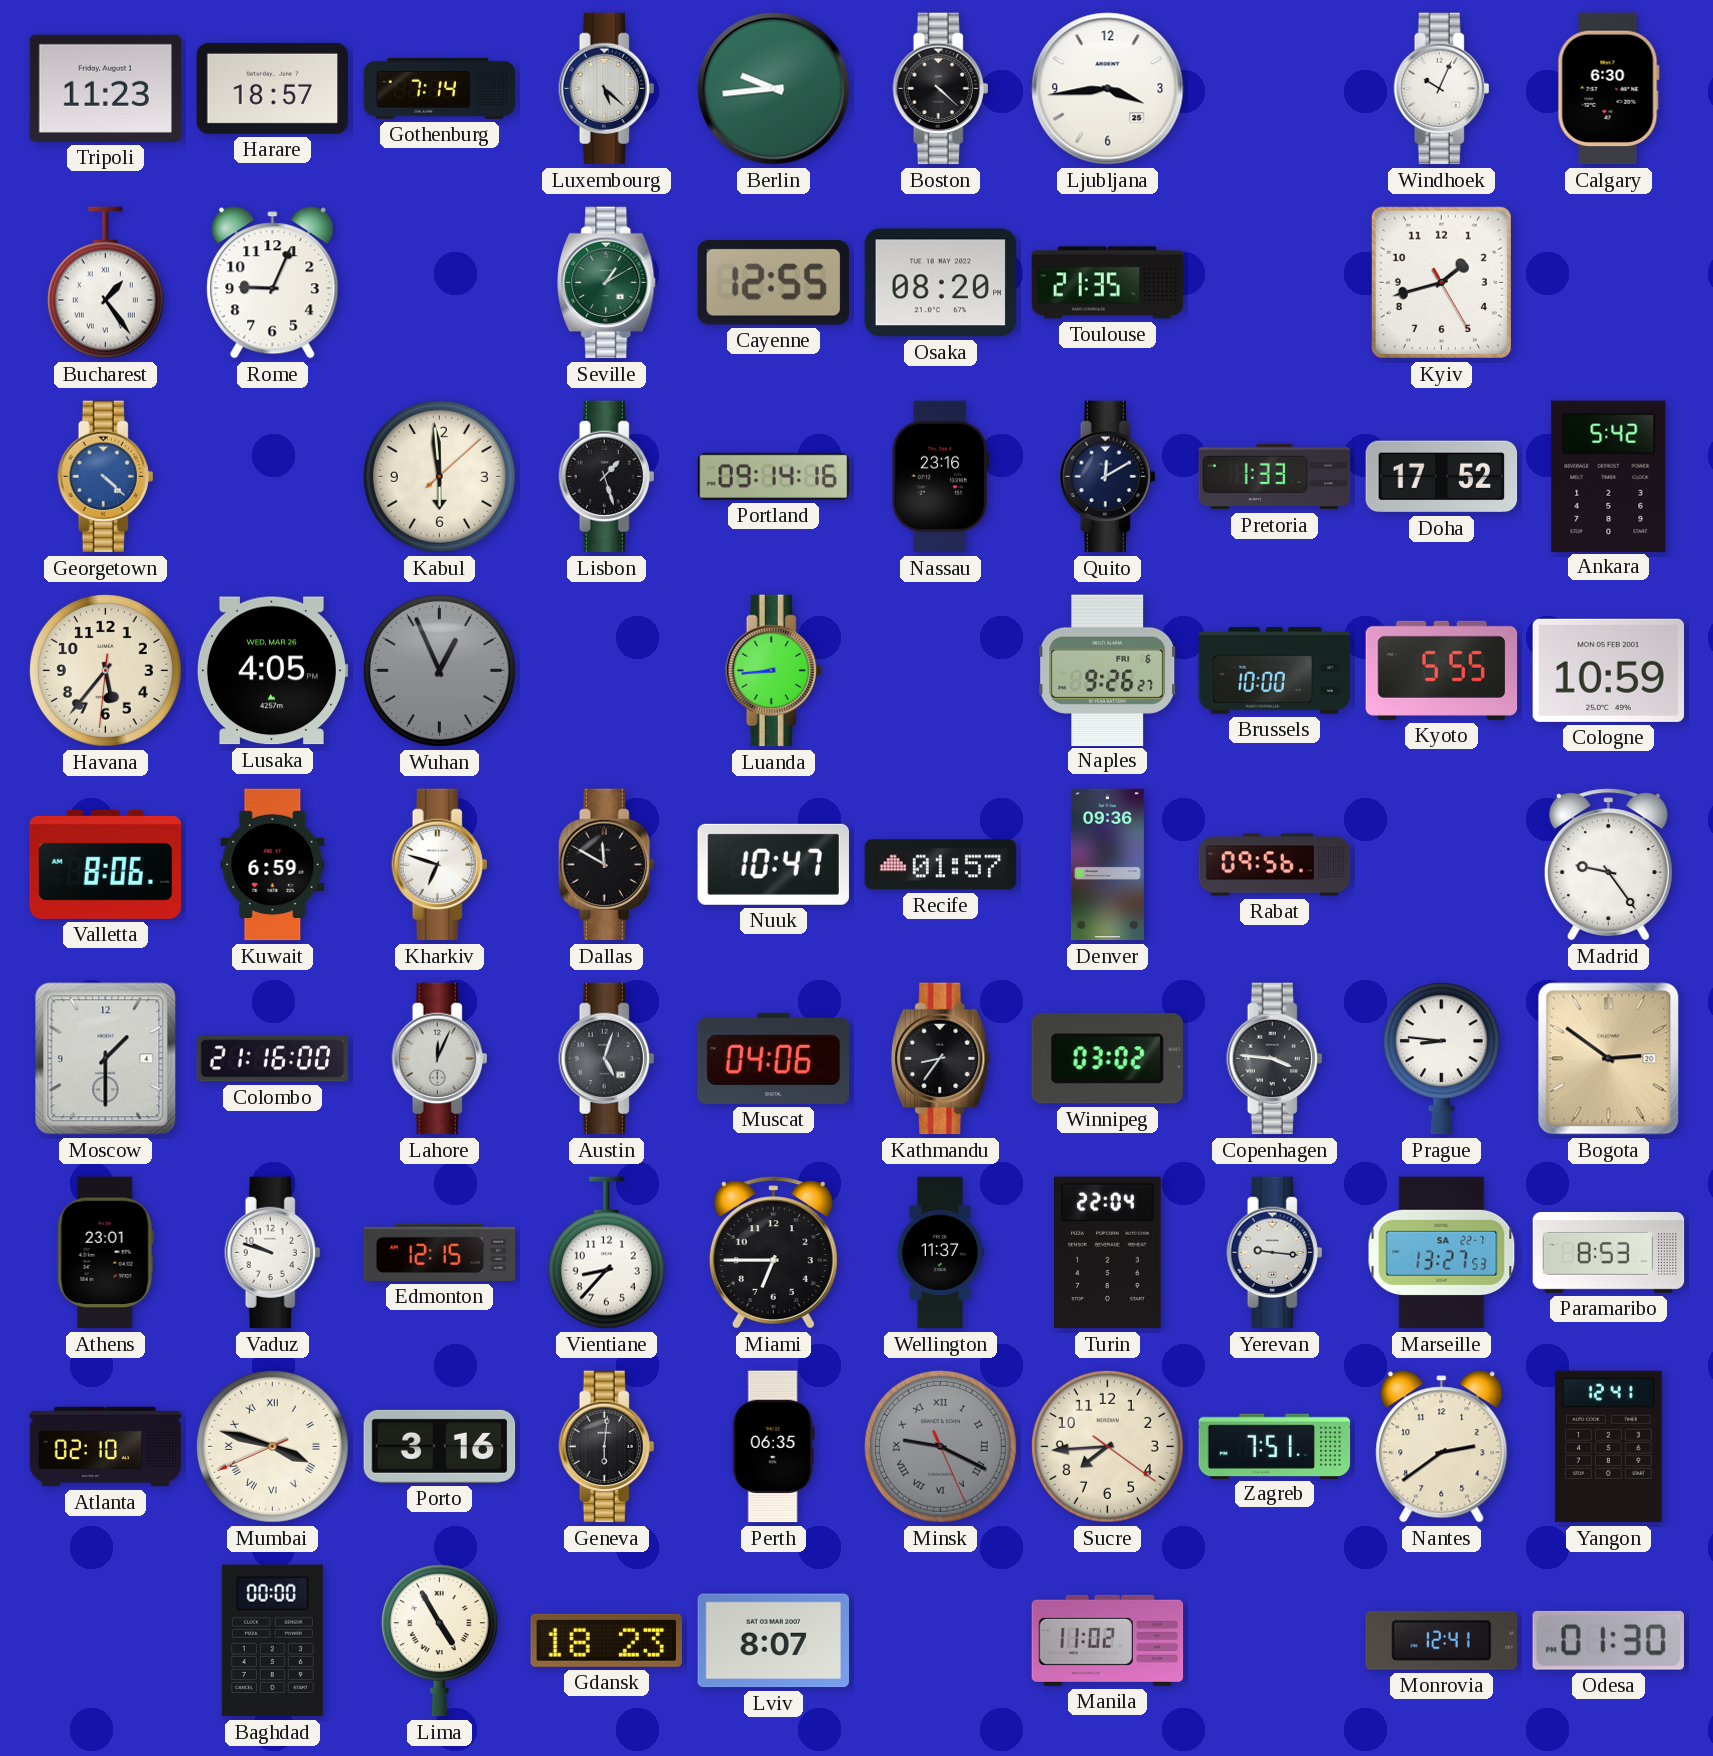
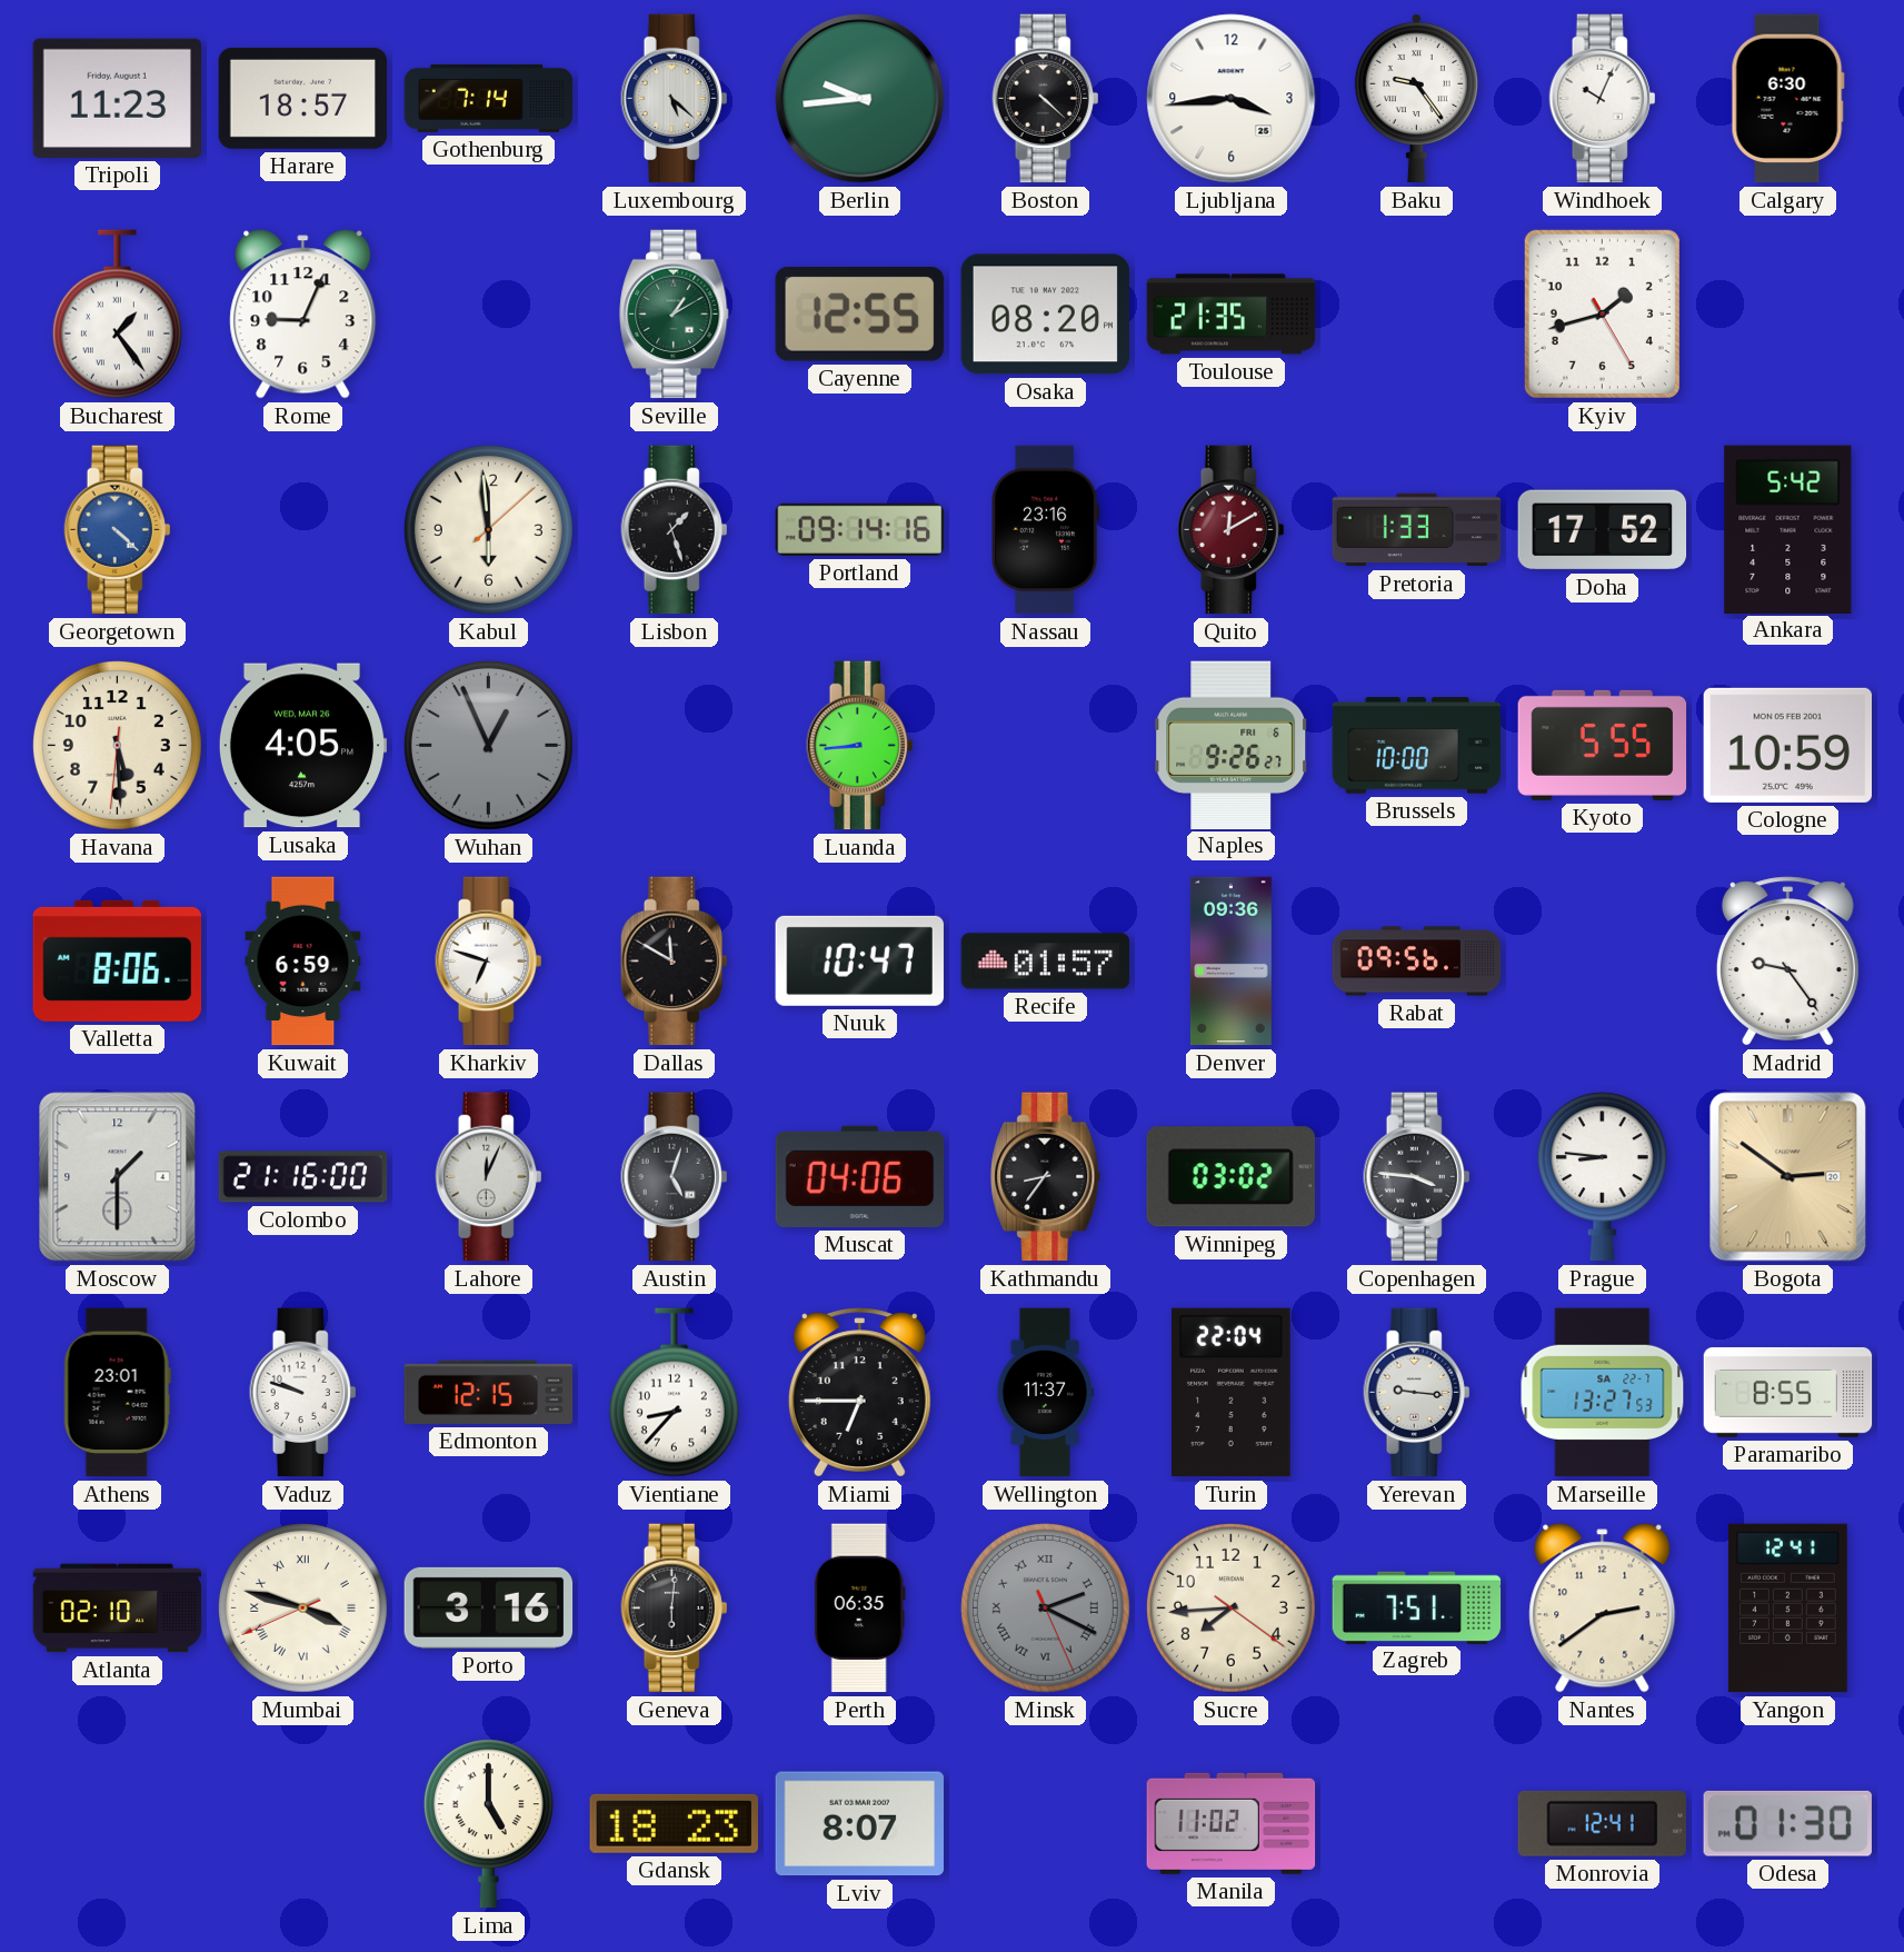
Baku: none -> 9:24 (1416, 98)
Quito dial: navy -> burgundy (1232, 530)
Havana: 5:36 -> 5:29 (117, 745)
Paramaribo: 8:53 -> 8:55 (1788, 1392)
Minsk: 9:19 -> 2:19 (1045, 1607)
Baghdad: 00:00 -> none (272, 1641)
Lima: 4:55 -> 5:00 (488, 1824)
